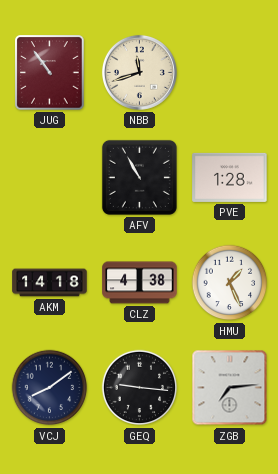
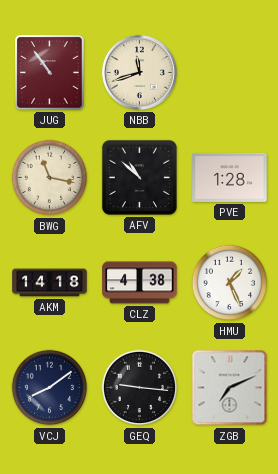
BWG: none -> 11:17 (50, 178)
AFV: 10:55 -> 10:52 (139, 177)
ZGB: 7:14 -> 7:11 (230, 388)
